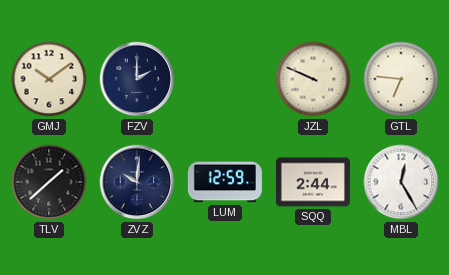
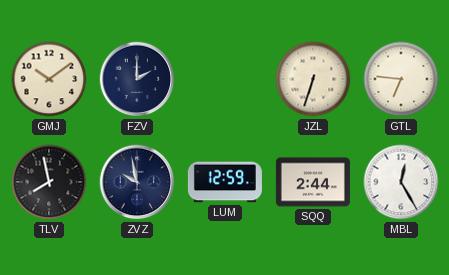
JZL: 9:49 -> 6:33 (313, 79)
TLV: 1:38 -> 7:58 (49, 182)
ZVZ: 10:01 -> 9:58 (137, 182)
